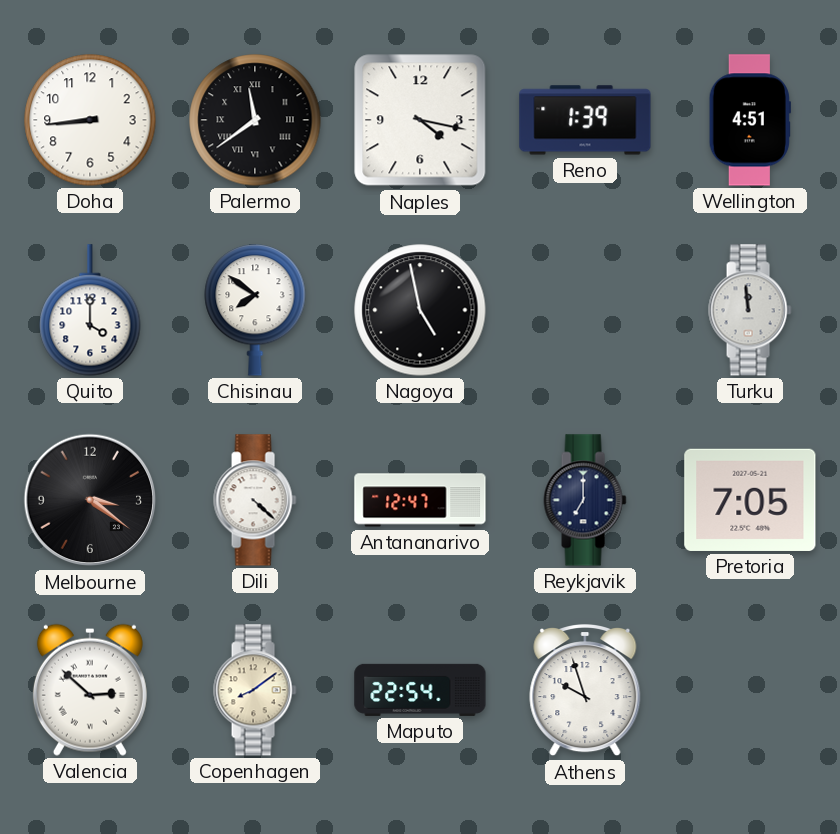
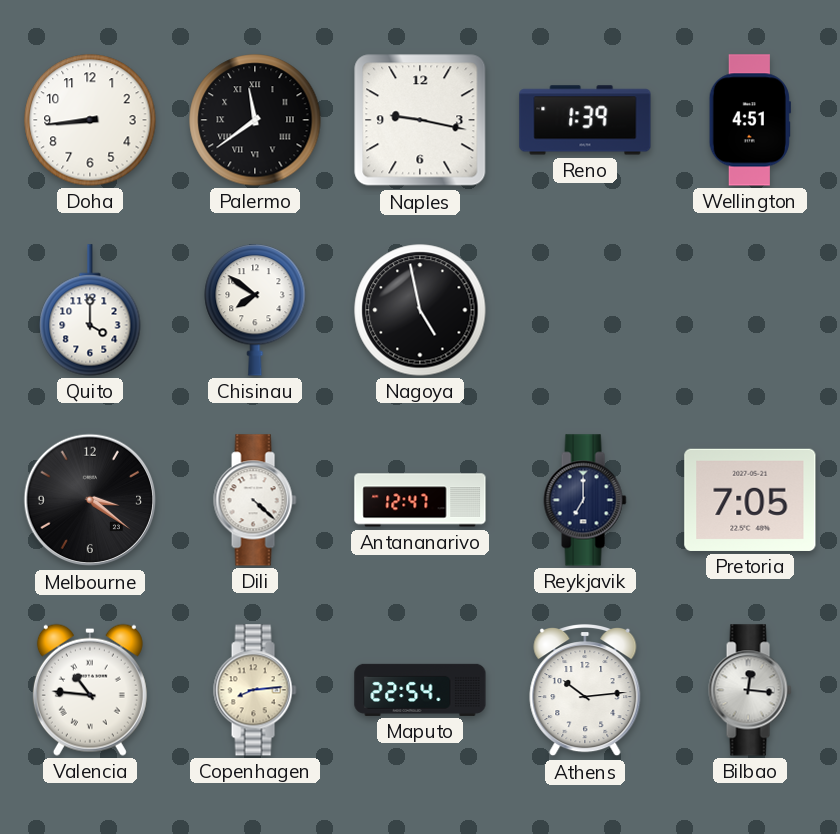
Naples: 4:17 -> 9:17 (420, 120)
Turku: 11:59 -> none (750, 310)
Valencia: 2:52 -> 10:46 (90, 690)
Copenhagen: 8:09 -> 8:14 (255, 690)
Athens: 9:57 -> 10:14 (585, 691)
Bilbao: none -> 12:16 (750, 690)
